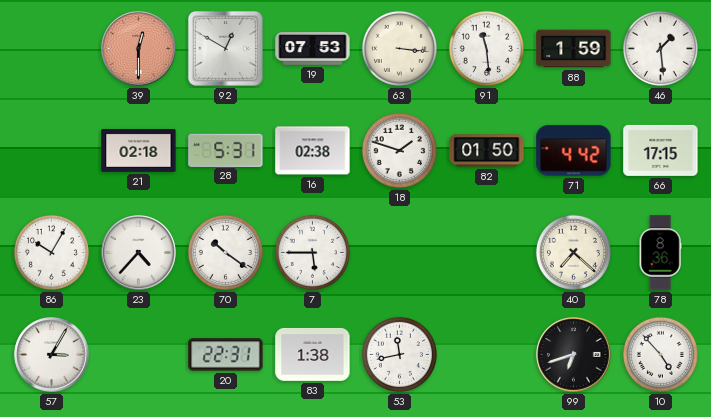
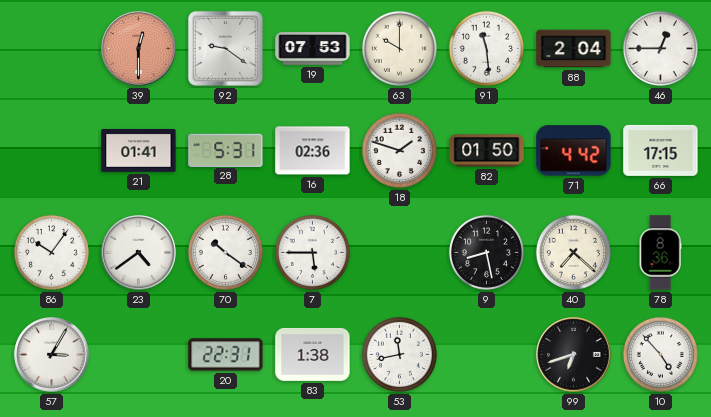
92: 12:50 -> 9:21 (225, 48)
63: 3:16 -> 10:00 (399, 48)
88: 1:59 -> 2:04 (574, 49)
46: 1:29 -> 12:45 (660, 48)
21: 02:18 -> 01:41 (139, 150)
16: 02:38 -> 02:36 (313, 151)
86: 10:05 -> 10:06 (51, 252)
23: 4:37 -> 4:39 (139, 253)
9: none -> 8:28 (486, 252)
